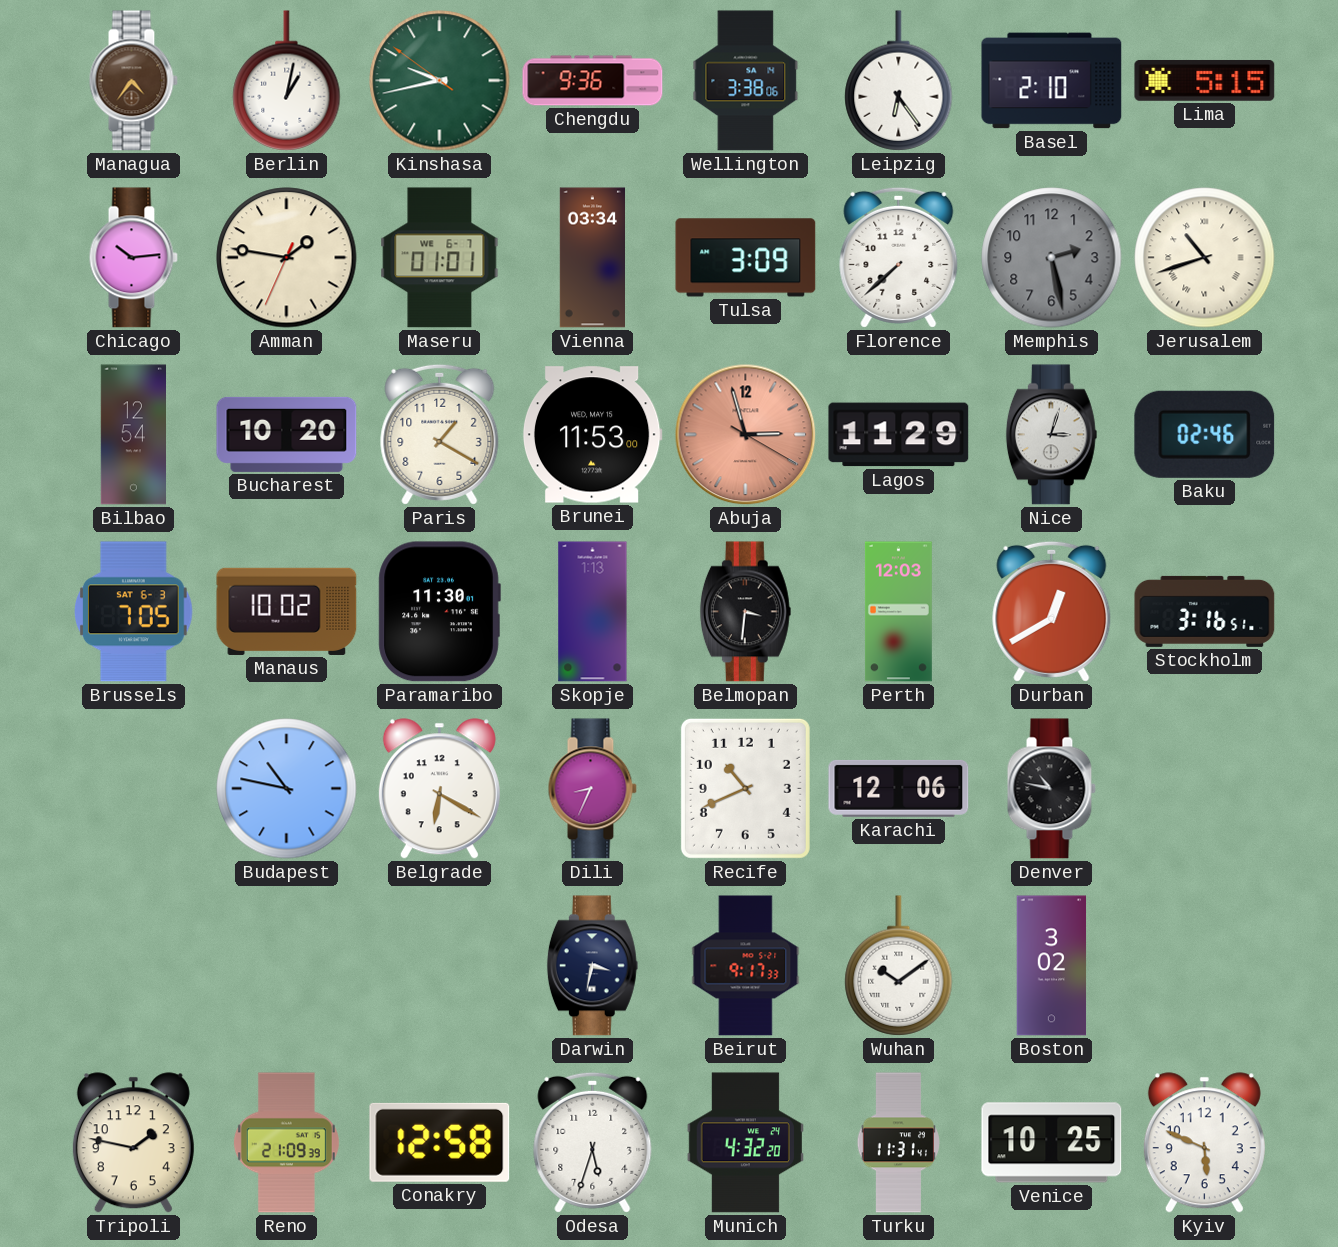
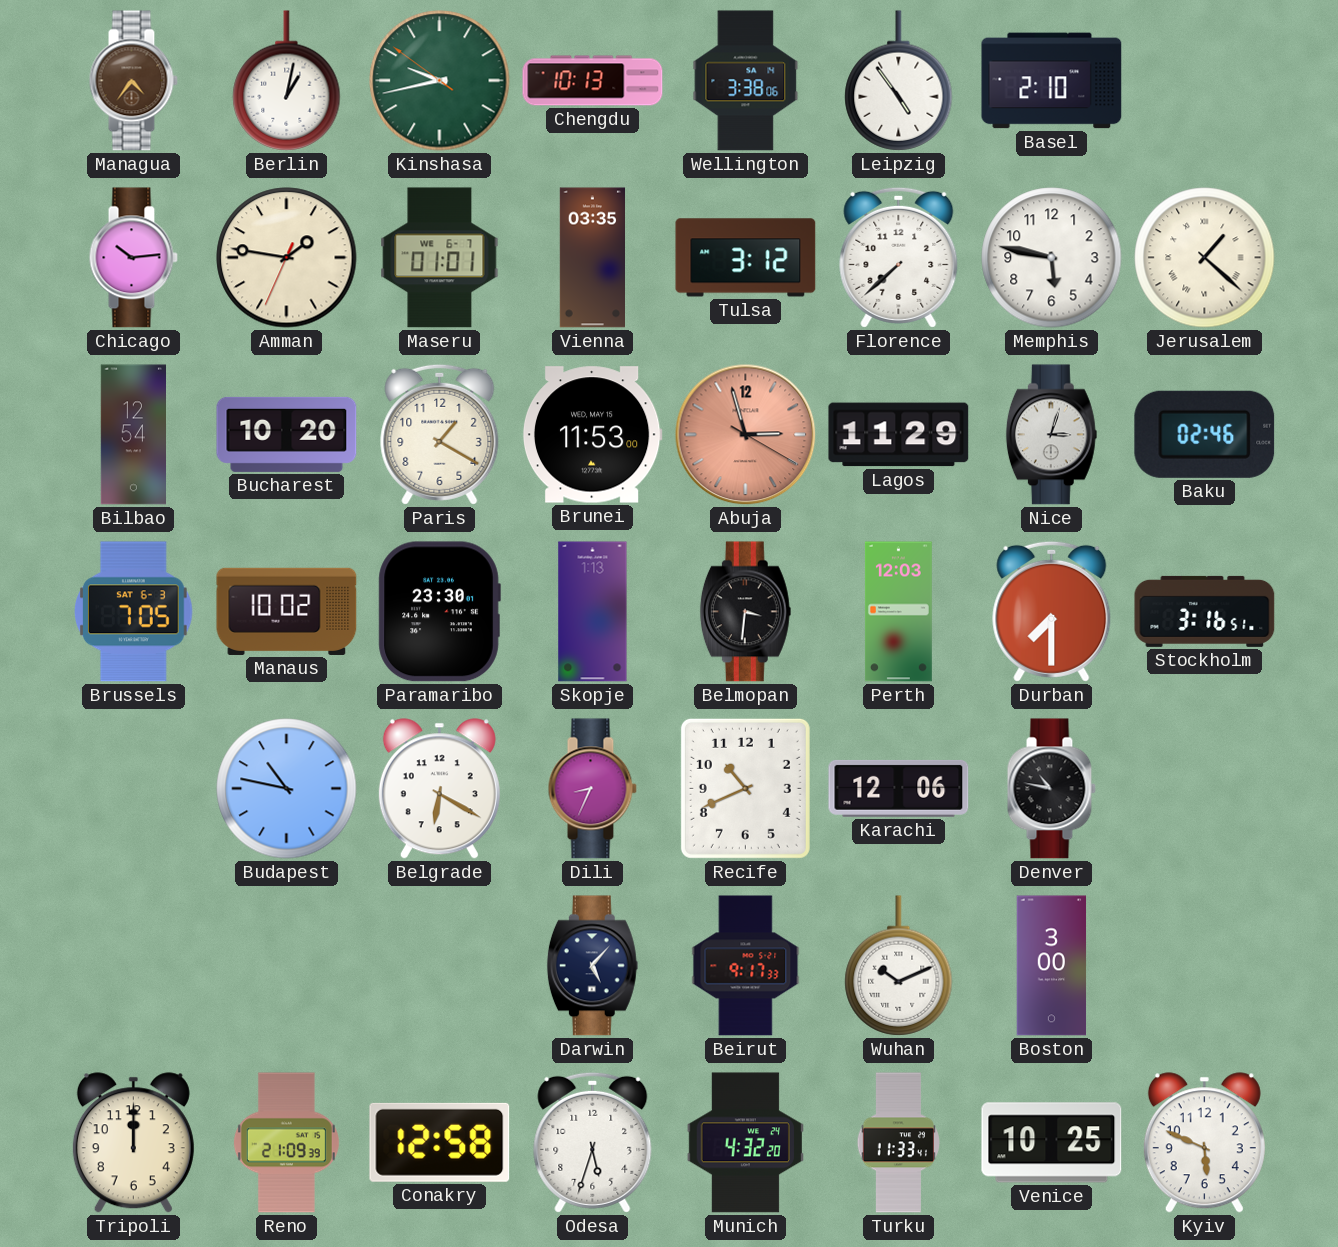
Chengdu: 9:36 -> 10:13 (593, 81)
Leipzig: 6:24 -> 4:54 (899, 81)
Lima: 5:15 -> none (1205, 80)
Vienna: 03:34 -> 03:35 (592, 258)
Tulsa: 3:09 -> 3:12 (746, 258)
Memphis: 2:28 -> 5:47 (1052, 258)
Memphis dial: grey -> white (1052, 258)
Jerusalem: 10:42 -> 1:22 (1205, 258)
Paramaribo: 11:30 -> 23:30 (439, 612)
Durban: 12:40 -> 7:30 (1052, 611)
Darwin: 3:32 -> 5:07 (592, 966)
Wuhan: 10:09 -> 10:11 (899, 966)
Boston: 3:02 -> 3:00 (1052, 966)
Tripoli: 1:47 -> 12:00 (133, 1143)
Turku: 11:31 -> 11:33 (898, 1143)
